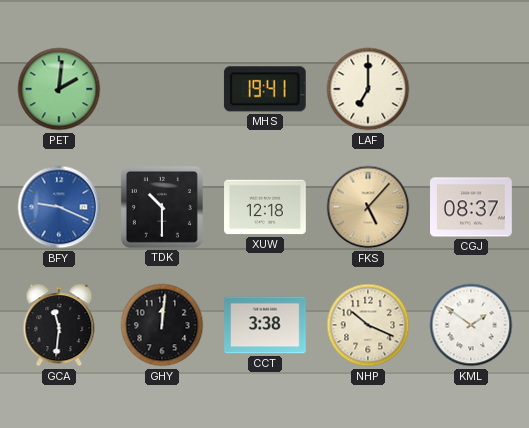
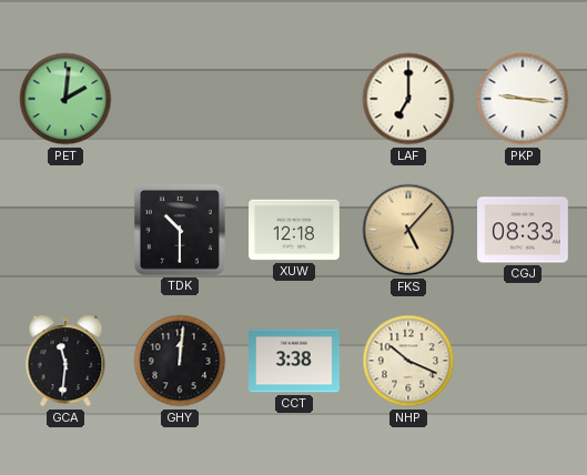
MHS: 19:41 -> none (265, 89)
PKP: none -> 9:16 (523, 99)
BFY: 9:19 -> none (59, 207)
CGJ: 08:37 -> 08:33 (523, 230)
KML: 1:51 -> none (471, 325)
